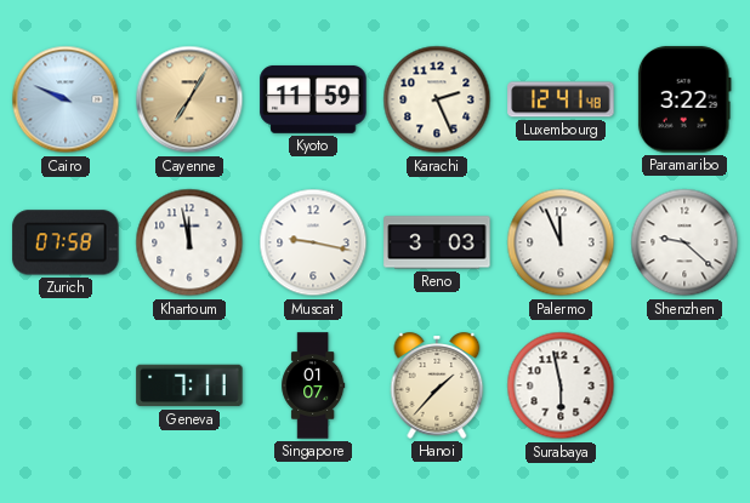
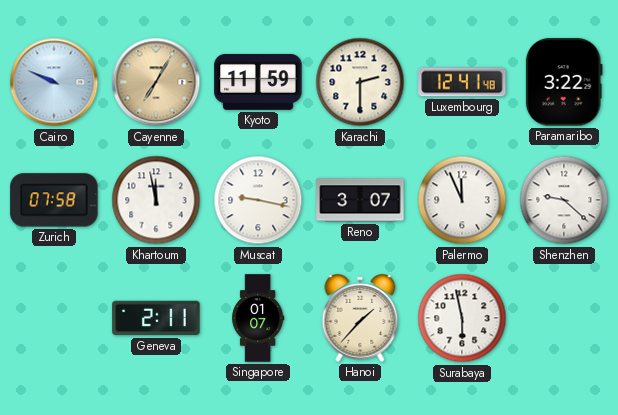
Karachi: 2:26 -> 2:30 (360, 82)
Reno: 3:03 -> 3:07 (360, 200)
Geneva: 7:11 -> 2:11 (156, 318)
